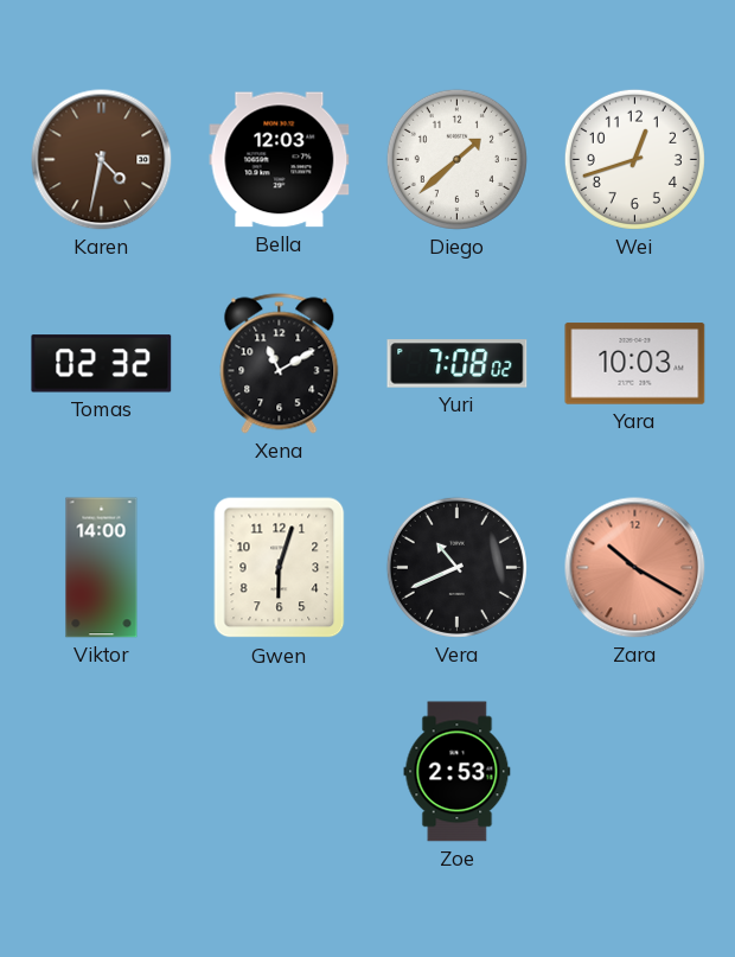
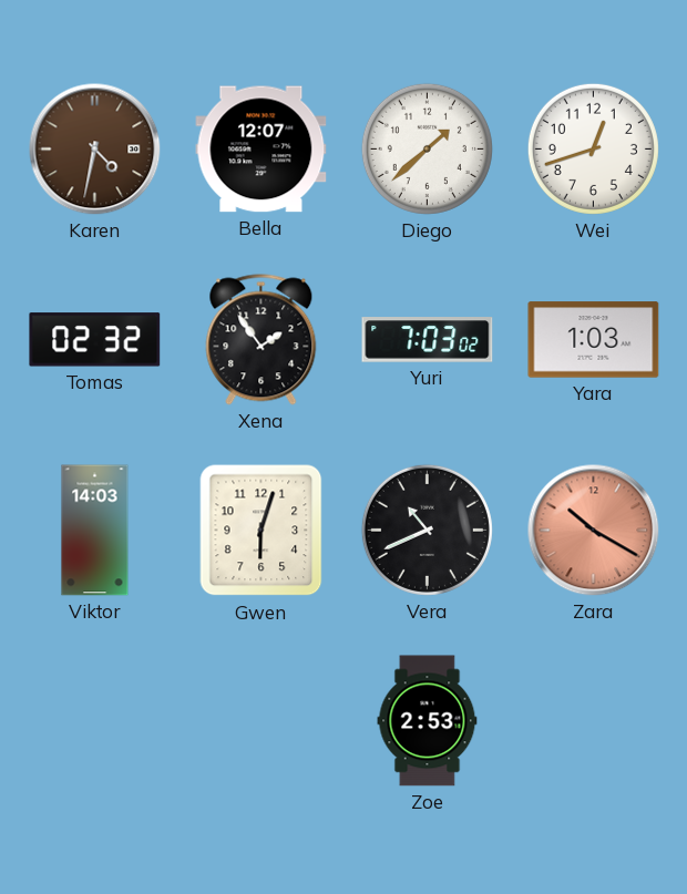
Bella: 12:03 -> 12:07 (262, 150)
Xena: 11:10 -> 1:54 (262, 340)
Yuri: 7:08 -> 7:03 (428, 340)
Yara: 10:03 -> 1:03 (594, 340)
Viktor: 14:00 -> 14:03 (95, 531)
